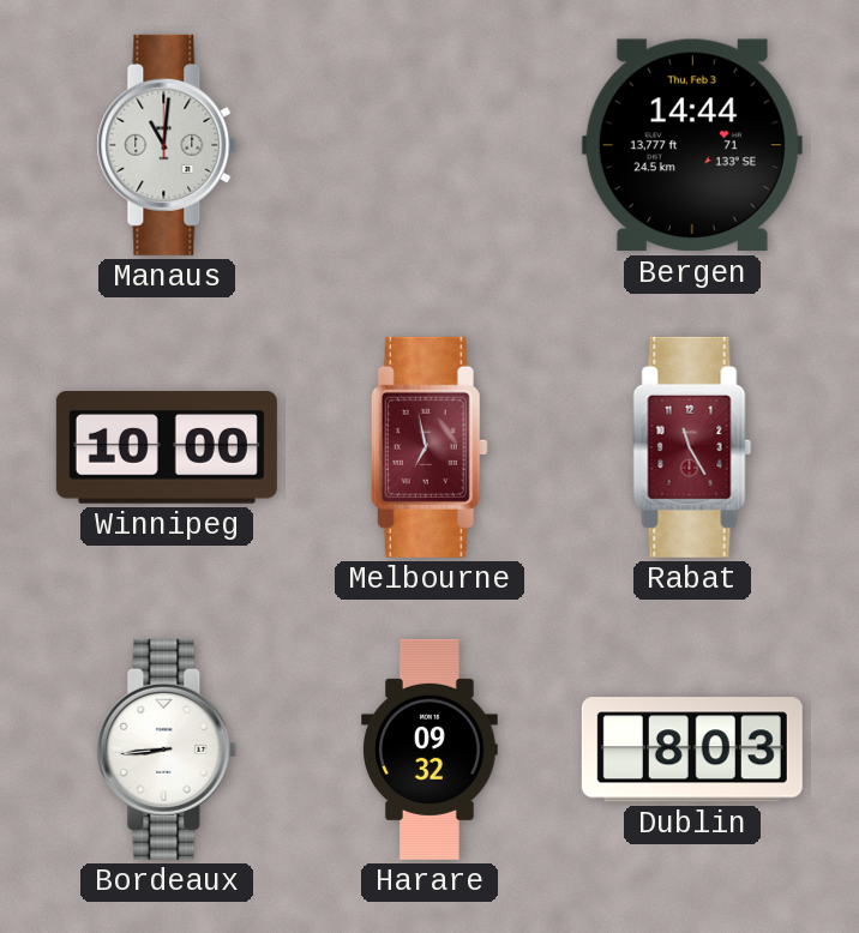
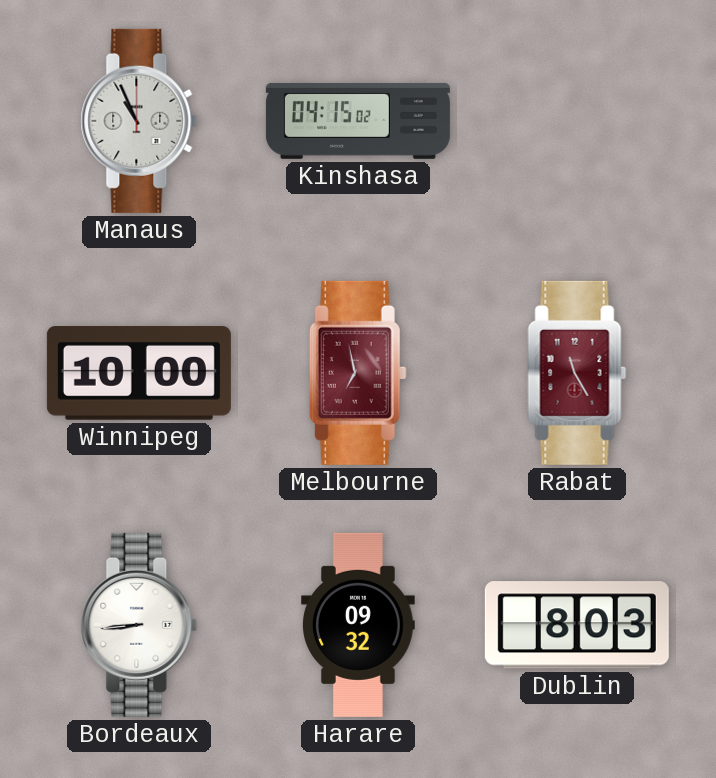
Manaus: 11:01 -> 10:56 (139, 121)
Kinshasa: none -> 04:15 (358, 121)
Bergen: 14:44 -> none (692, 145)
